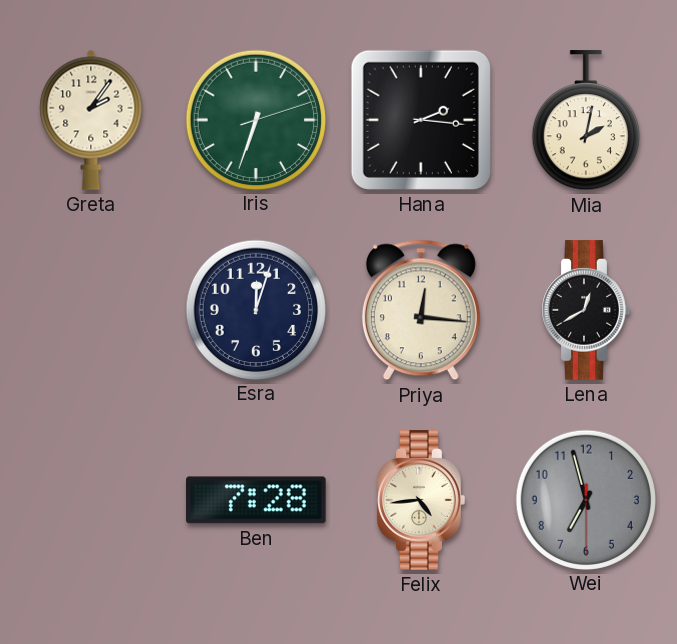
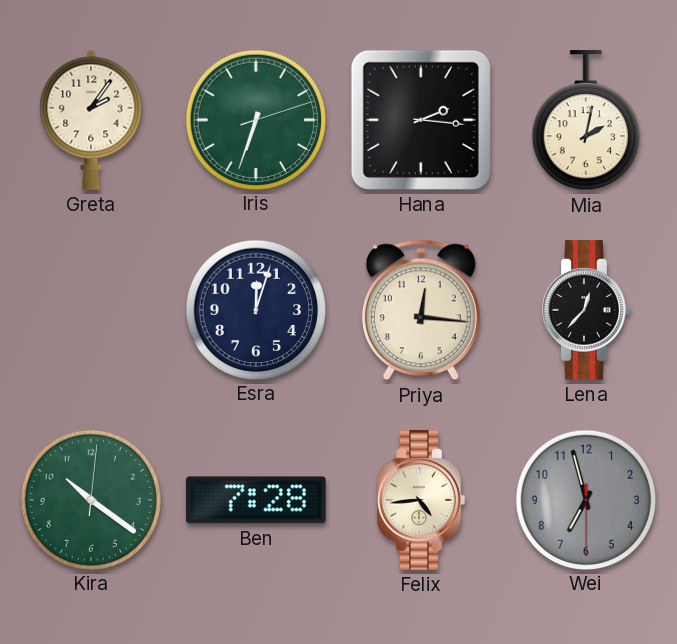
Lena: 12:40 -> 12:37 (586, 310)
Kira: none -> 10:21 (90, 499)
